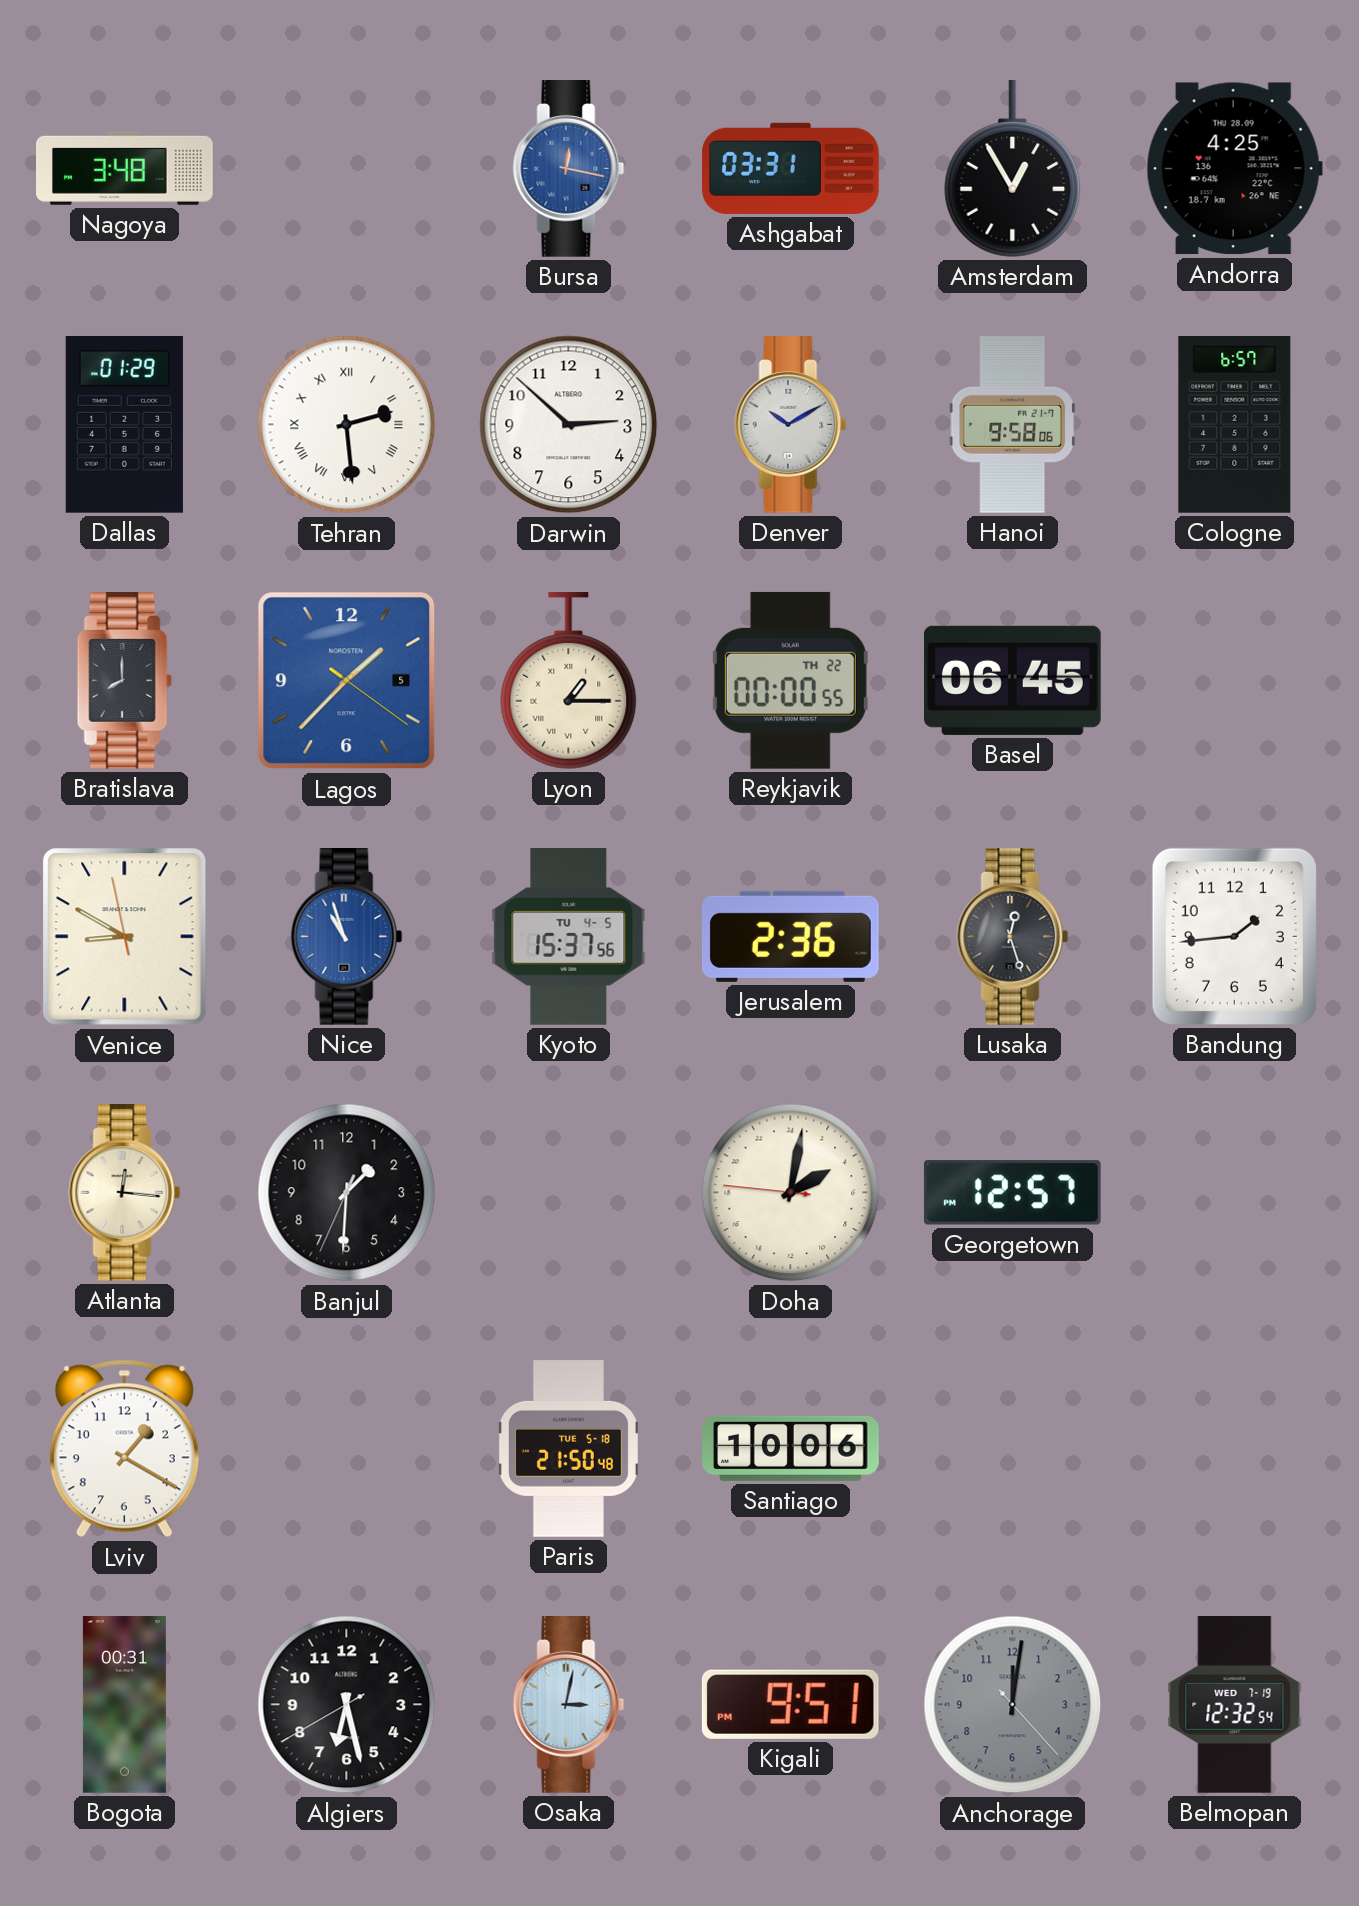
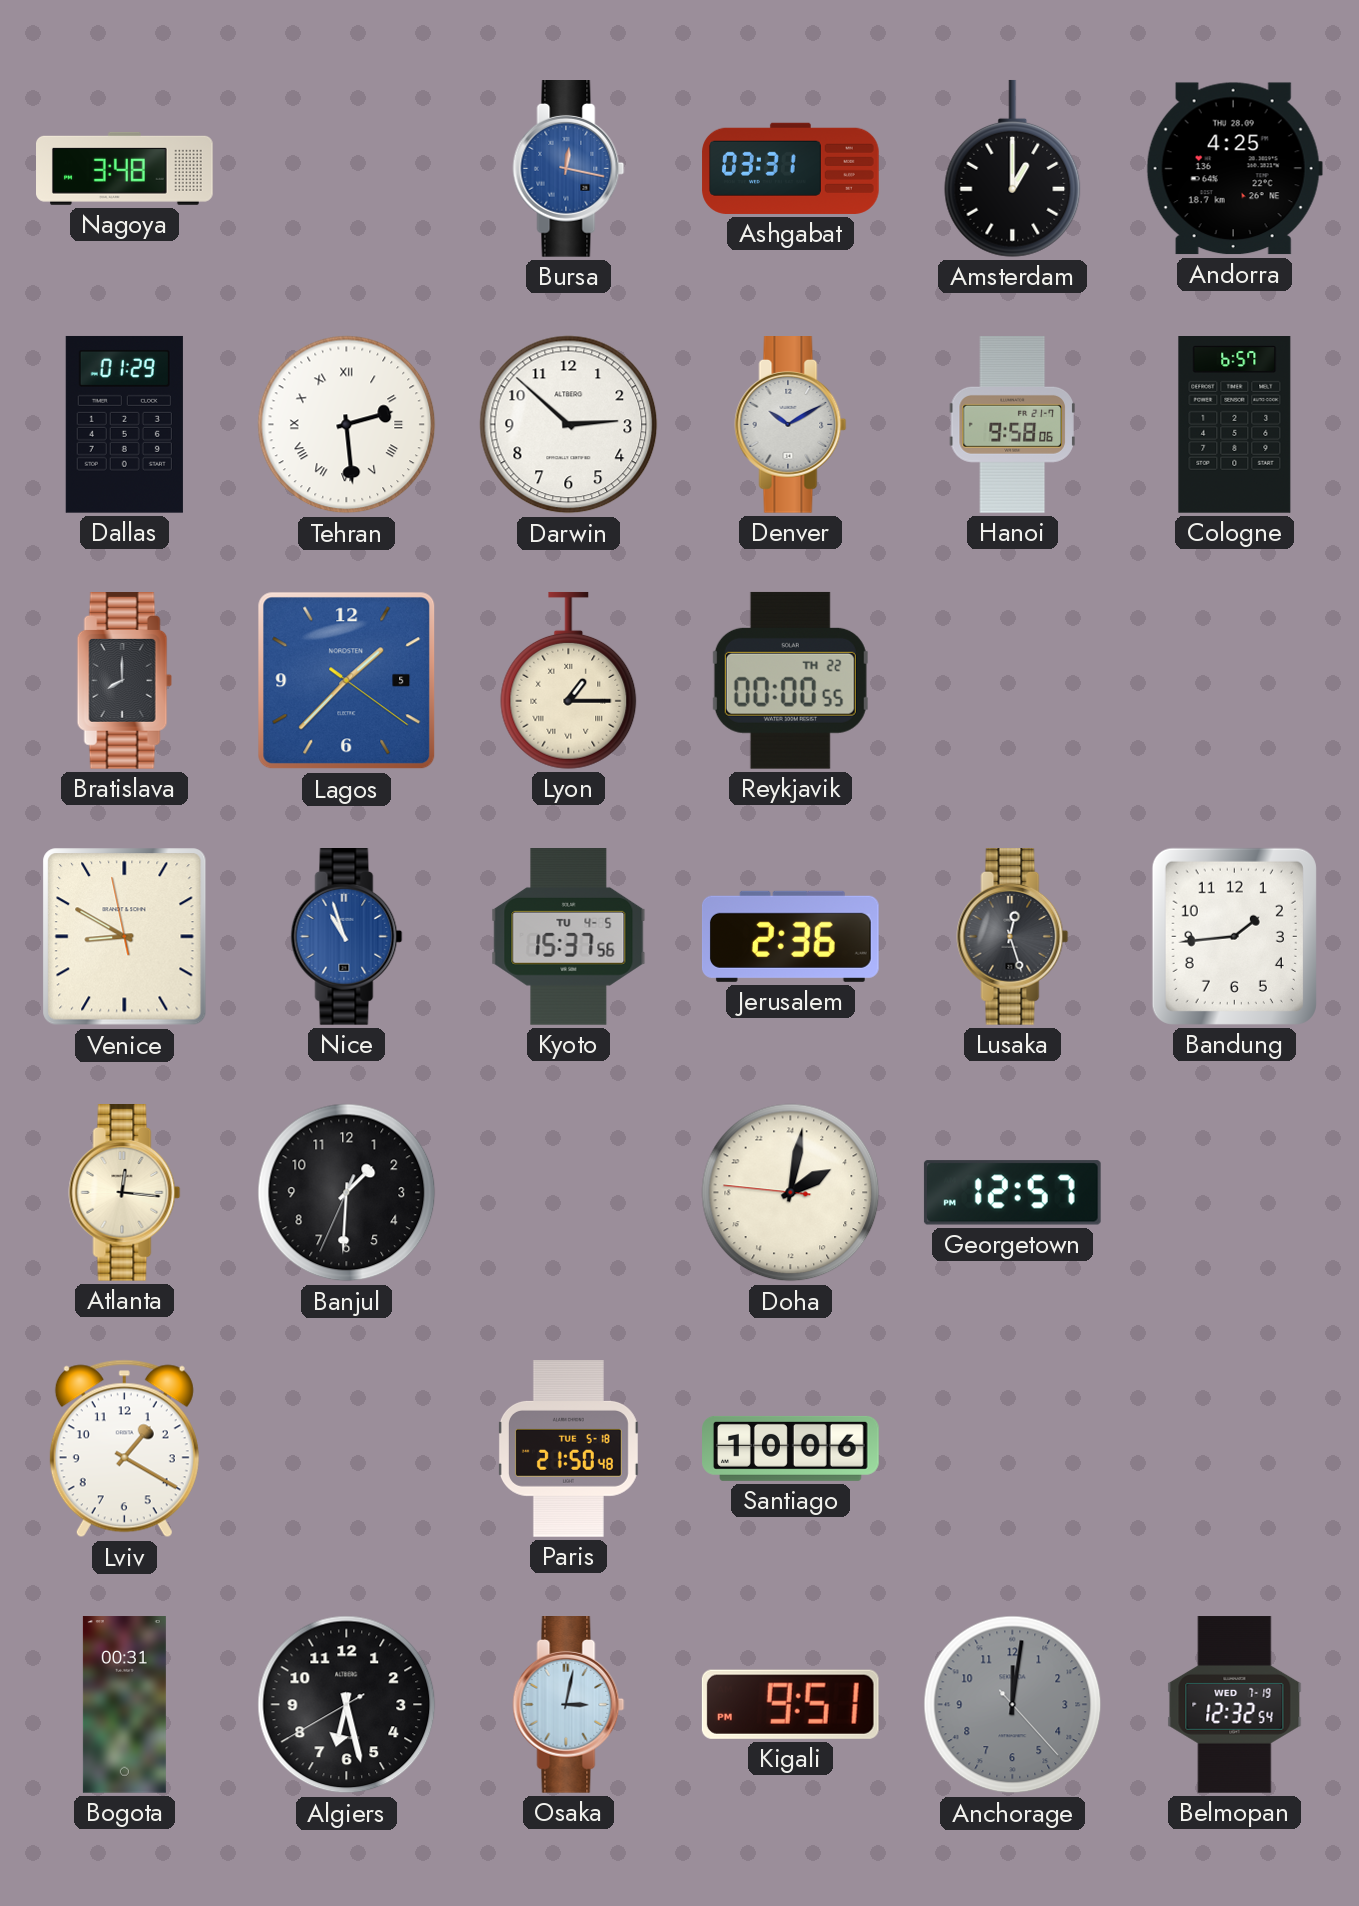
Amsterdam: 12:55 -> 1:00 (1013, 168)
Basel: 06:45 -> none (1013, 680)
